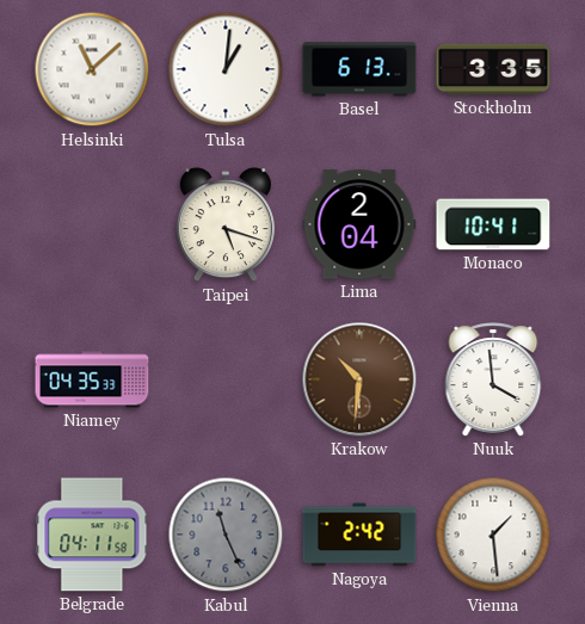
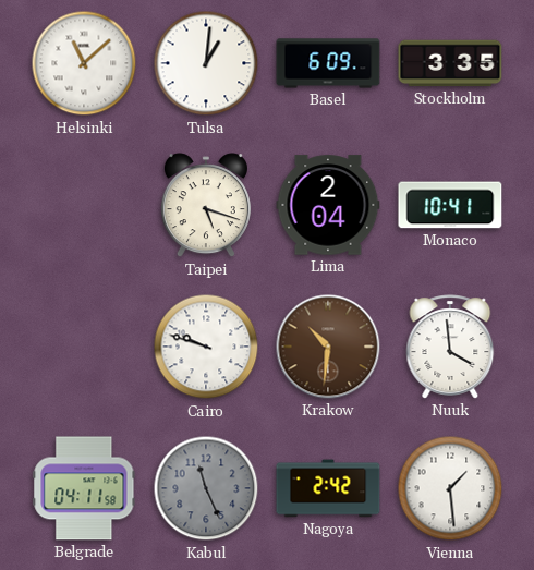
Basel: 6:13 -> 6:09 (328, 63)
Niamey: 04:35 -> none (92, 379)
Cairo: none -> 9:48 (206, 347)
